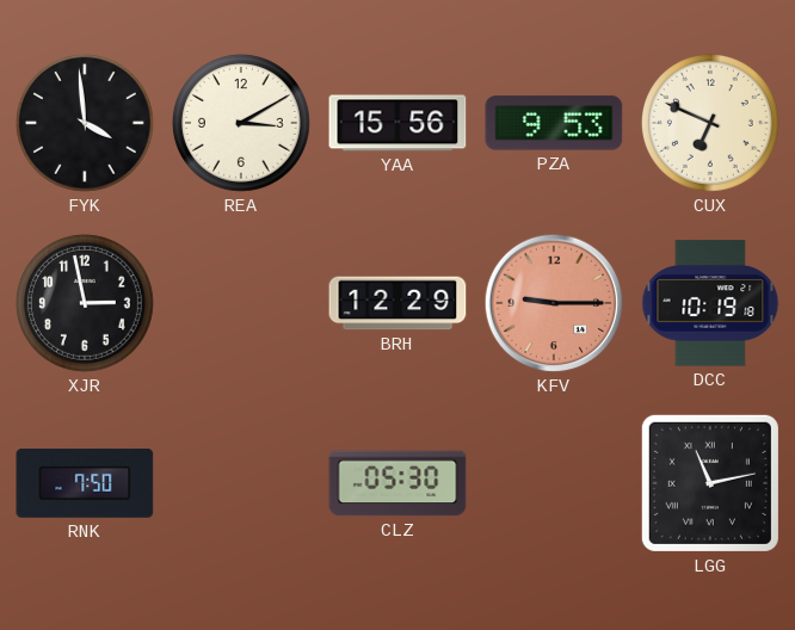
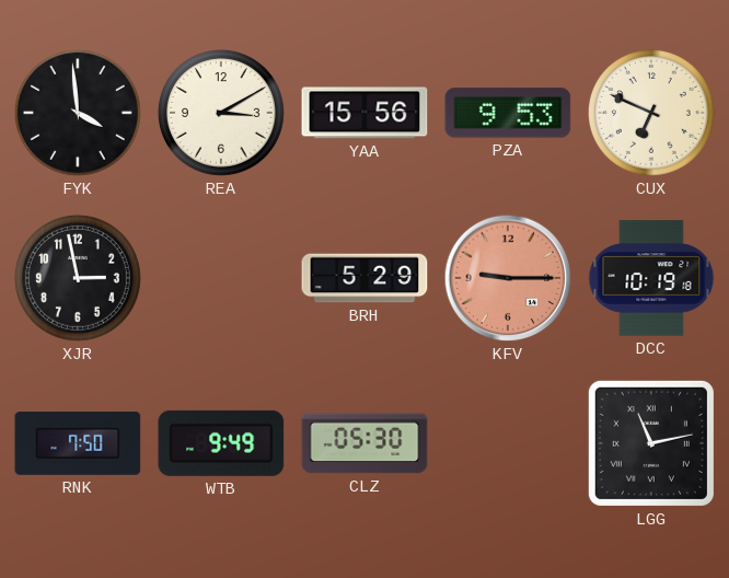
BRH: 12:29 -> 5:29 (364, 278)
WTB: none -> 9:49 (221, 443)
